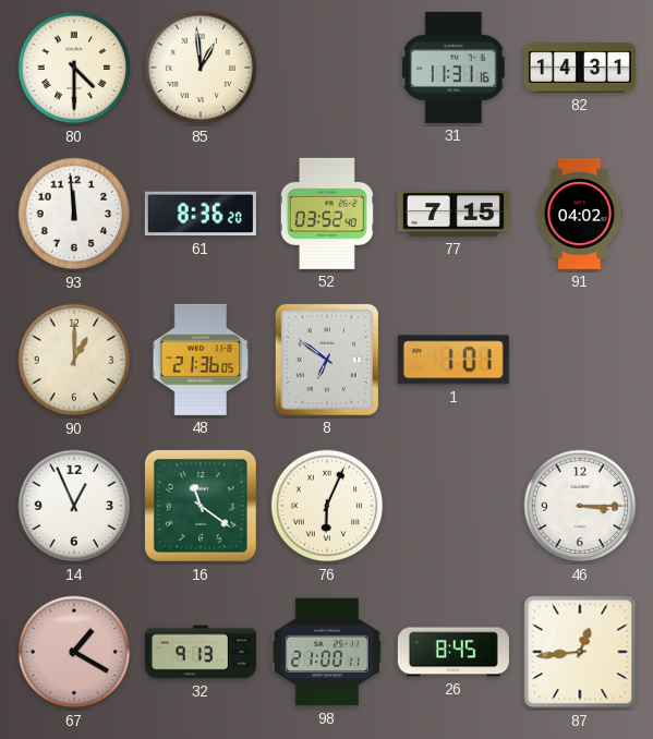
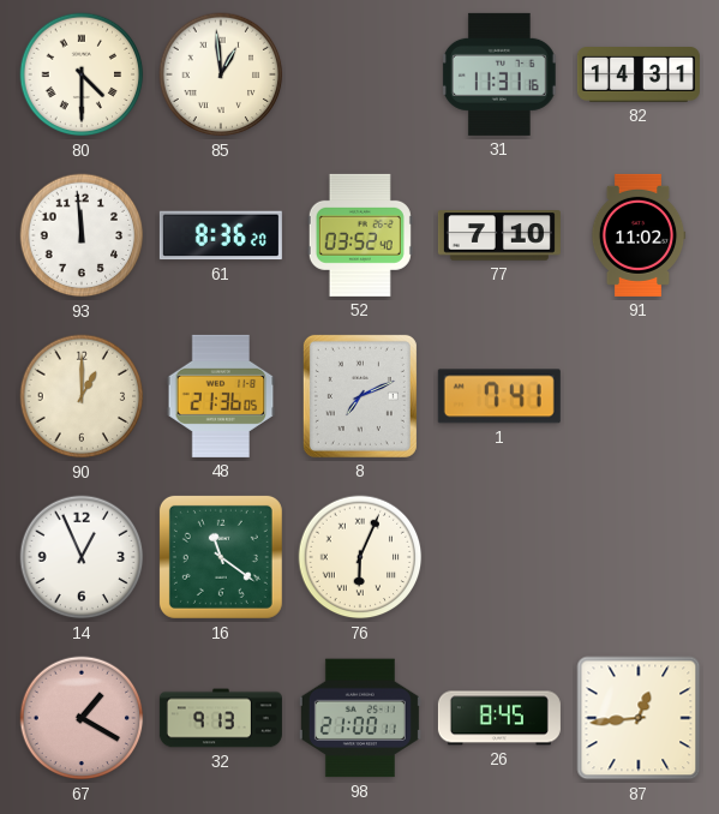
77: 7:15 -> 7:10 (499, 235)
91: 04:02 -> 11:02 (639, 235)
8: 6:51 -> 7:11 (360, 396)
1: 1:01 -> 7:41 (499, 396)
46: 3:15 -> none (580, 506)
